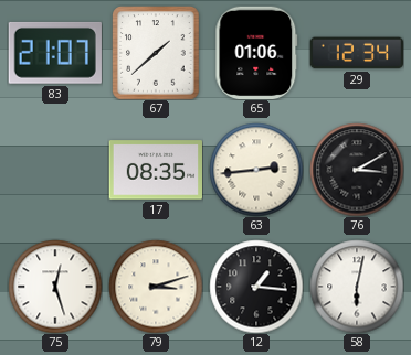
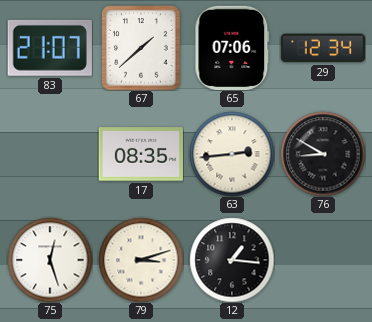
65: 01:06 -> 07:06 (232, 47)
76: 3:10 -> 8:50 (323, 154)
58: 6:02 -> none (357, 287)
